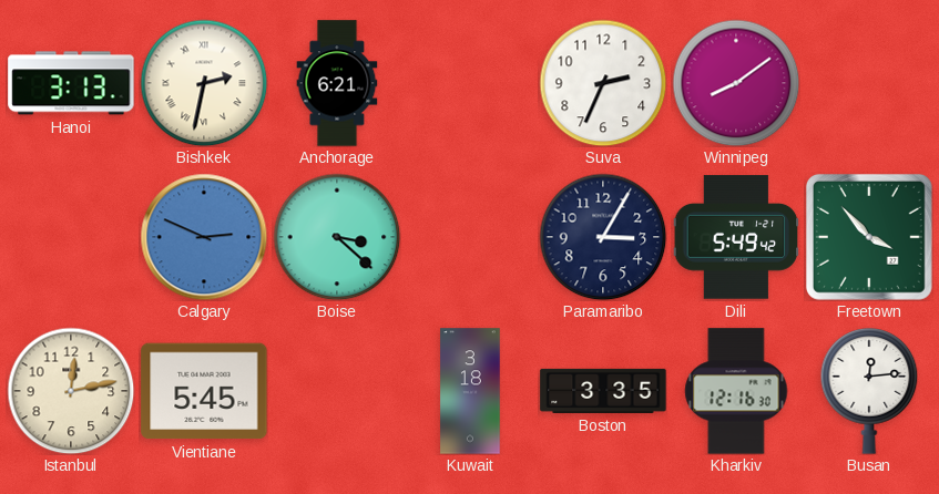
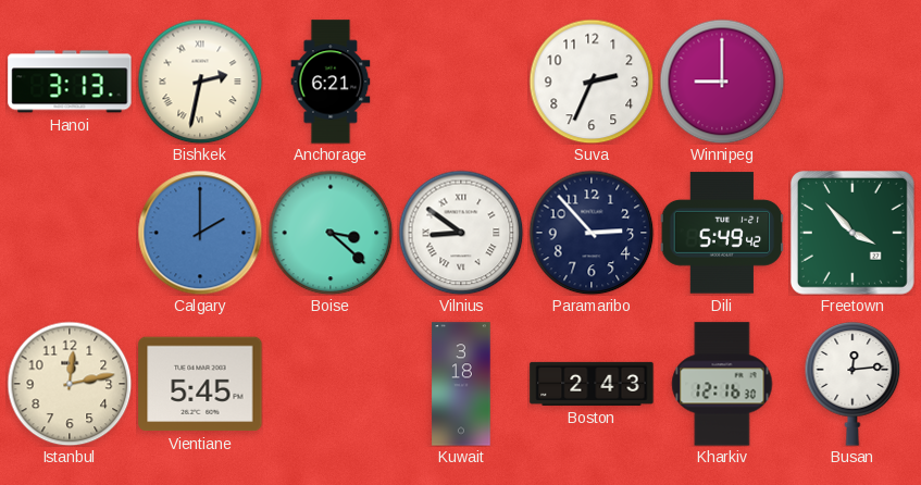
Winnipeg: 8:09 -> 9:00 (722, 82)
Calgary: 2:49 -> 2:00 (200, 233)
Vilnius: none -> 8:51 (461, 233)
Paramaribo: 3:05 -> 2:53 (592, 233)
Boston: 3:35 -> 2:43 (592, 384)
